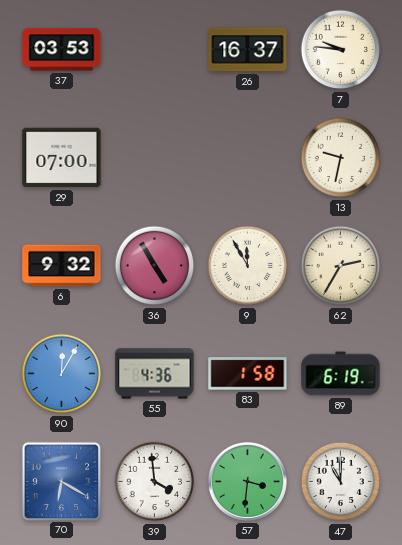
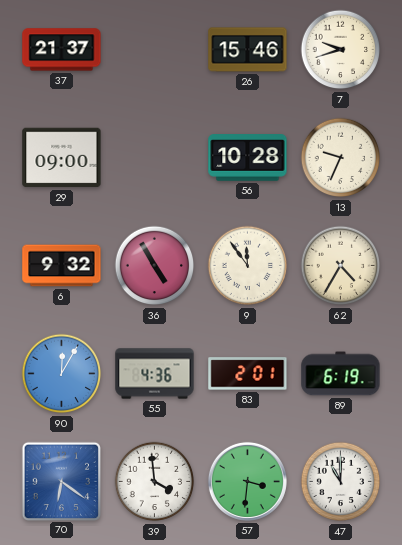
37: 03:53 -> 21:37 (62, 50)
26: 16:37 -> 15:46 (248, 50)
7: 9:46 -> 9:42 (341, 50)
29: 07:00 -> 09:00 (62, 158)
56: none -> 10:28 (248, 158)
13: 9:32 -> 9:34 (341, 158)
9: 11:55 -> 11:54 (248, 266)
62: 2:35 -> 4:35 (341, 266)
83: 1:58 -> 2:01 (248, 374)
70: 6:20 -> 6:21 (61, 481)
